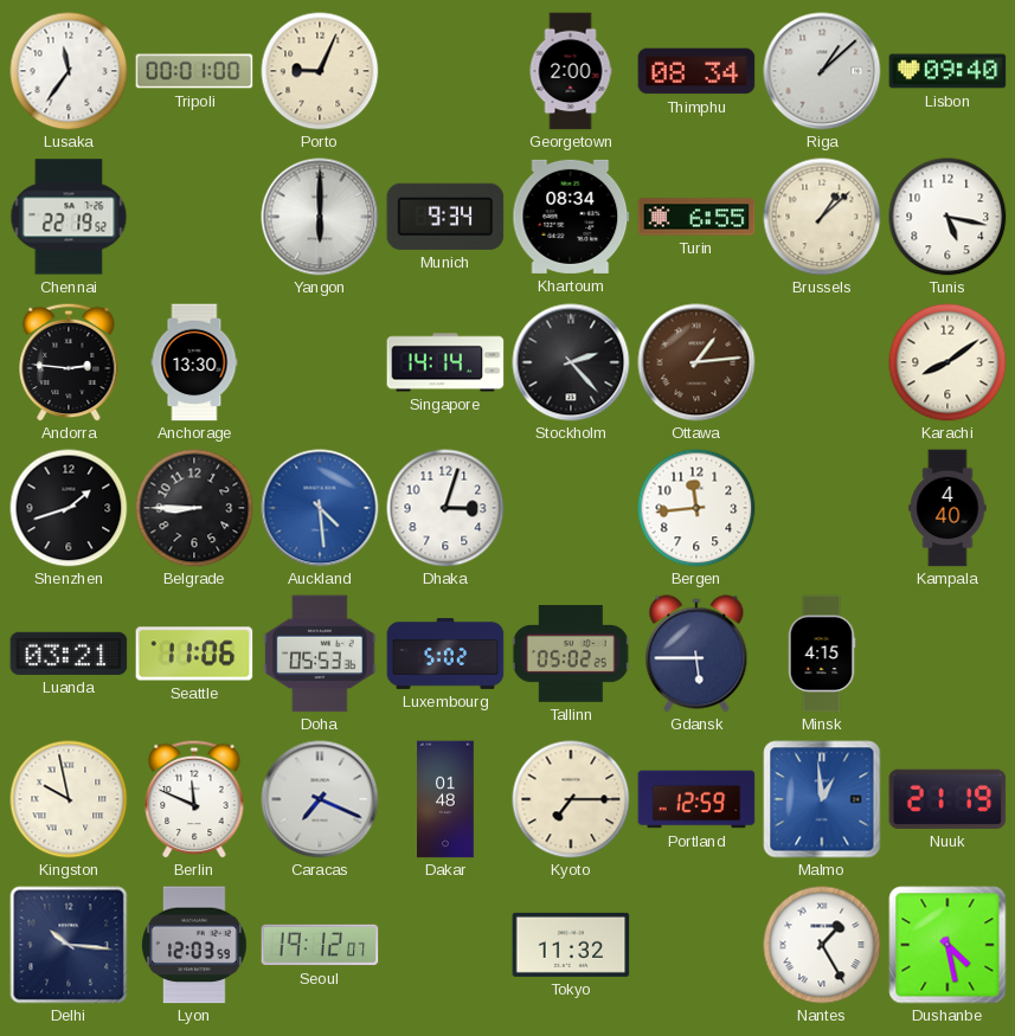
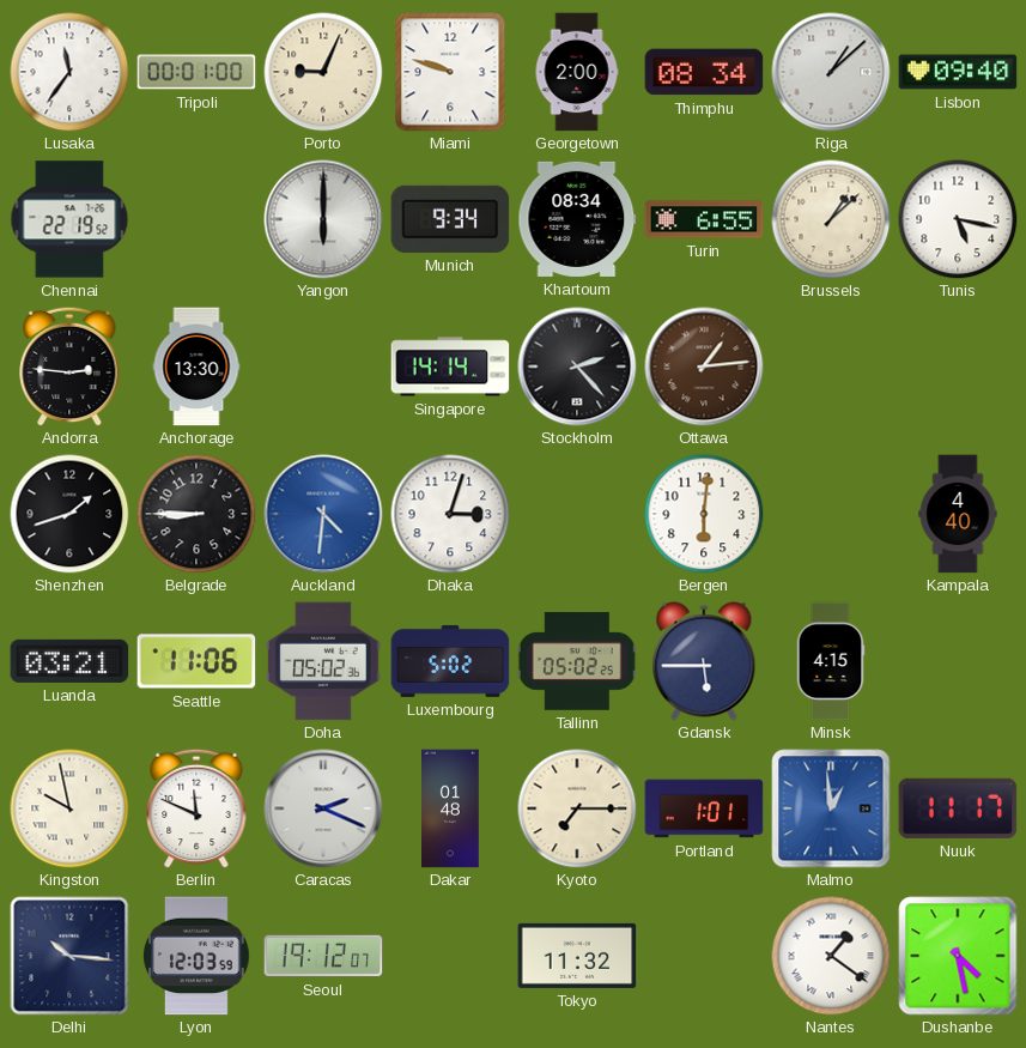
Miami: none -> 9:48 (450, 72)
Karachi: 8:09 -> none (947, 362)
Auckland: 4:29 -> 4:31 (323, 514)
Bergen: 11:44 -> 6:01 (704, 514)
Doha: 05:53 -> 05:02 (323, 661)
Caracas: 7:19 -> 2:19 (323, 808)
Portland: 12:59 -> 1:01 (704, 808)
Nuuk: 21:19 -> 11:17 (958, 808)
Nantes: 1:25 -> 1:21 (831, 956)
